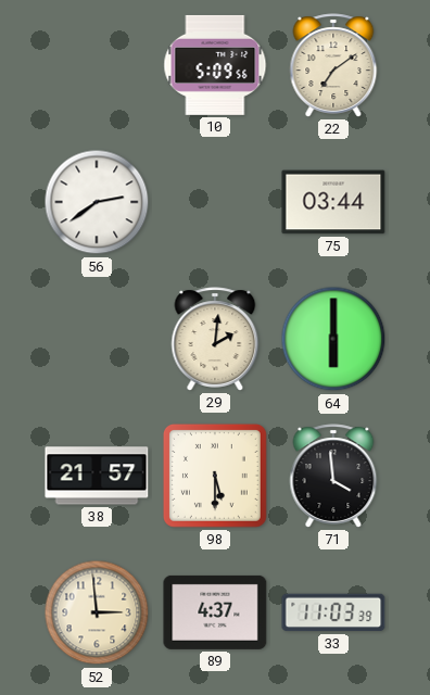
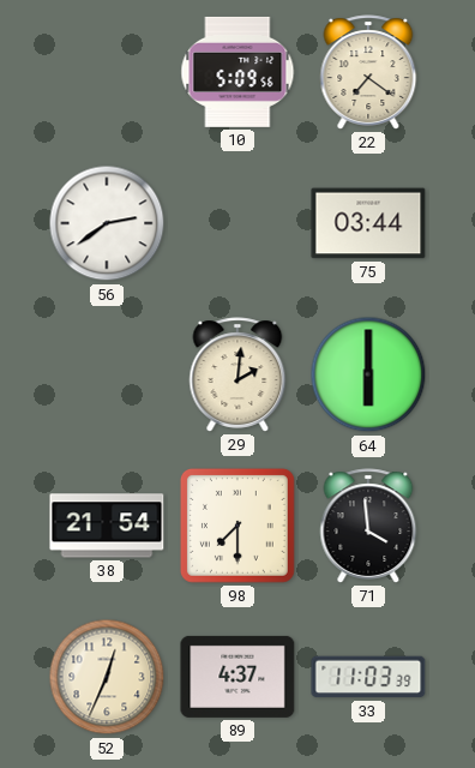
22: 7:09 -> 7:21 (368, 72)
38: 21:57 -> 21:54 (107, 526)
98: 5:30 -> 7:30 (237, 526)
52: 2:59 -> 12:34 (107, 677)
